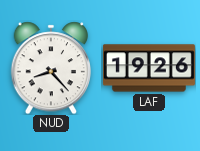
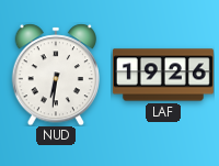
NUD: 8:23 -> 6:31 (56, 75)
